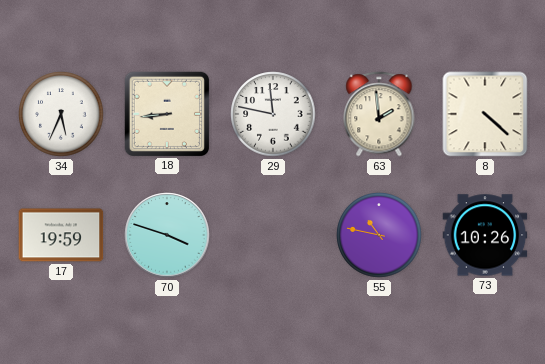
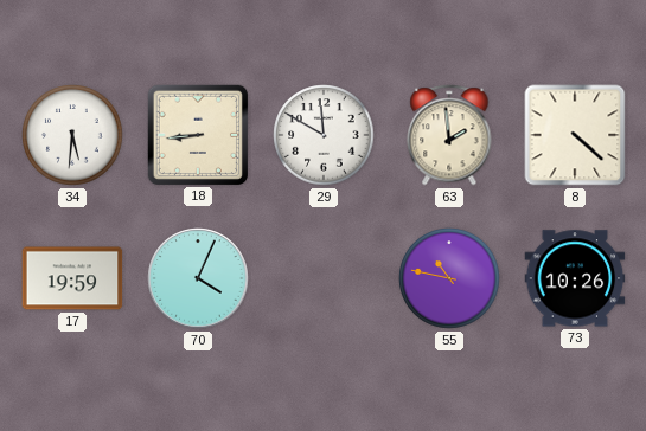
34: 5:34 -> 5:31 (72, 135)
29: 11:47 -> 11:50 (324, 135)
70: 3:48 -> 4:04 (198, 278)
